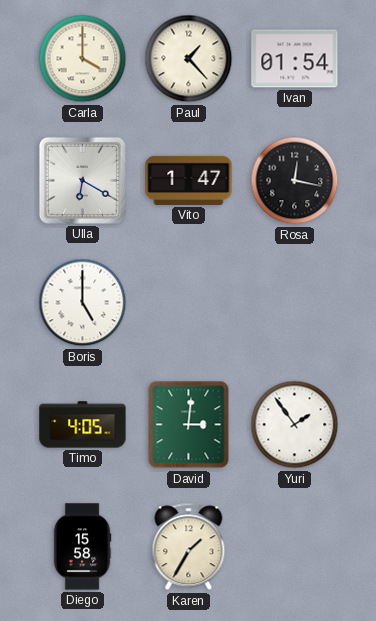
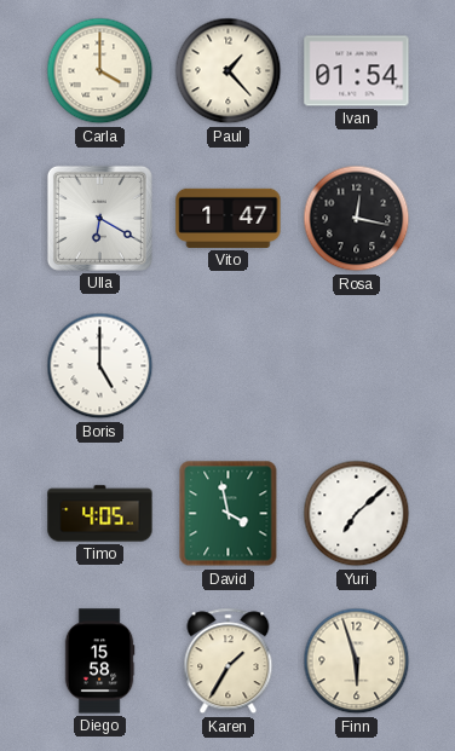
David: 3:01 -> 3:58 (229, 514)
Yuri: 1:54 -> 7:08 (357, 514)
Finn: none -> 5:57 (357, 662)
